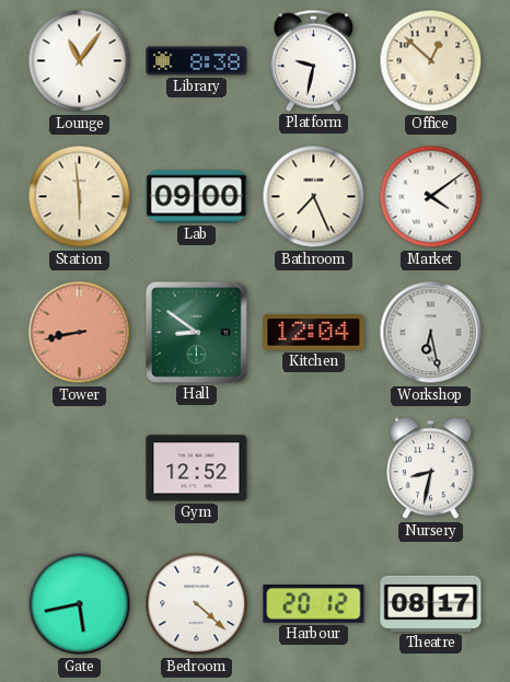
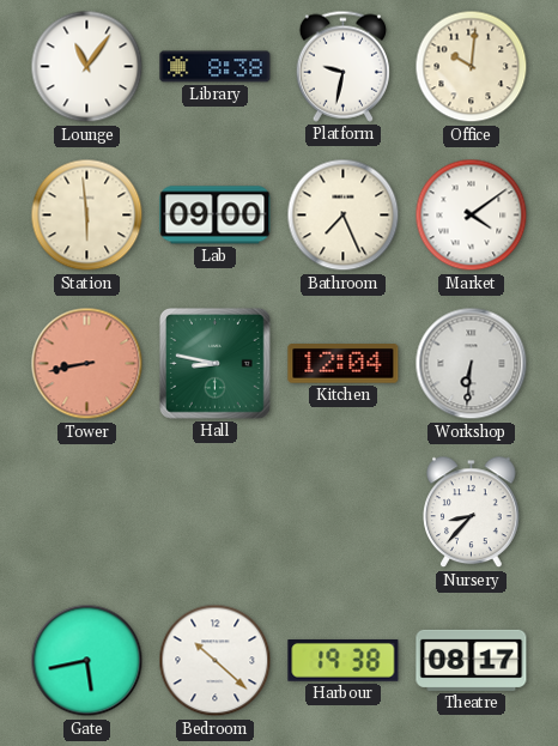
Office: 12:52 -> 10:01 (472, 67)
Hall: 8:51 -> 8:47 (214, 363)
Workshop: 6:28 -> 6:31 (472, 364)
Gym: 12:52 -> none (197, 469)
Nursery: 8:32 -> 8:37 (472, 513)
Bedroom: 4:22 -> 10:22 (216, 661)
Harbour: 20:12 -> 19:38 (344, 661)
